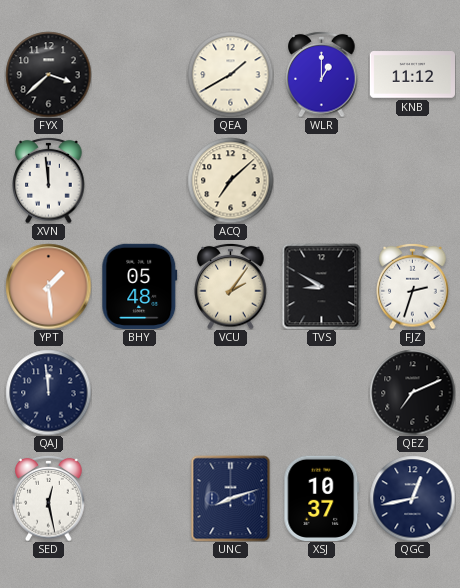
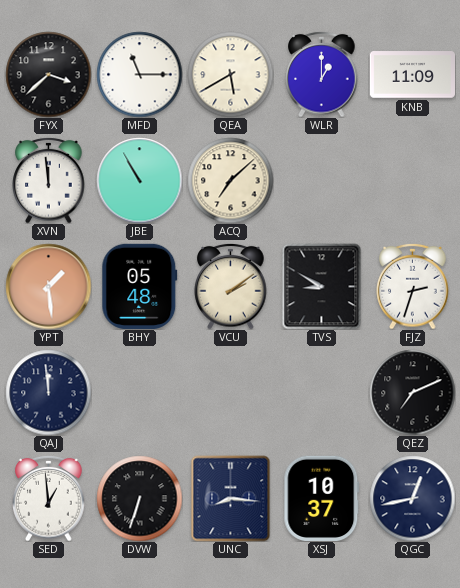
MFD: none -> 11:15 (139, 74)
QEA: 1:40 -> 5:40 (230, 74)
KNB: 11:12 -> 11:09 (412, 75)
JBE: none -> 10:55 (139, 180)
VCU: 2:06 -> 2:09 (231, 286)
SED: 12:28 -> 12:59 (49, 498)
DVW: none -> 6:33 (139, 498)
UNC: 8:12 -> 8:16 (231, 498)
